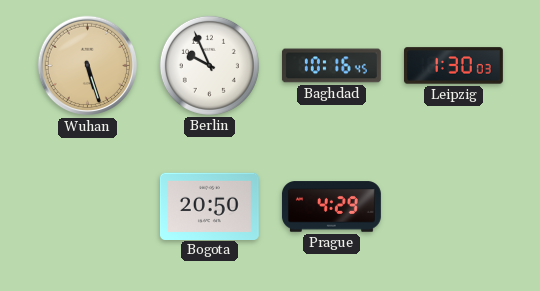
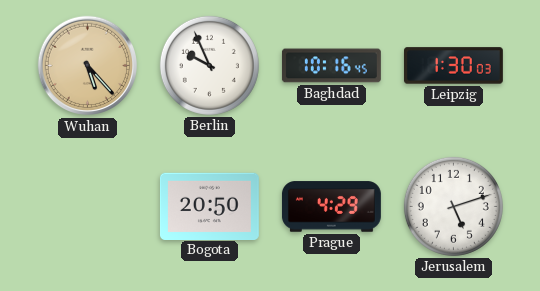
Wuhan: 5:27 -> 5:23 (88, 66)
Jerusalem: none -> 5:12 (453, 206)
